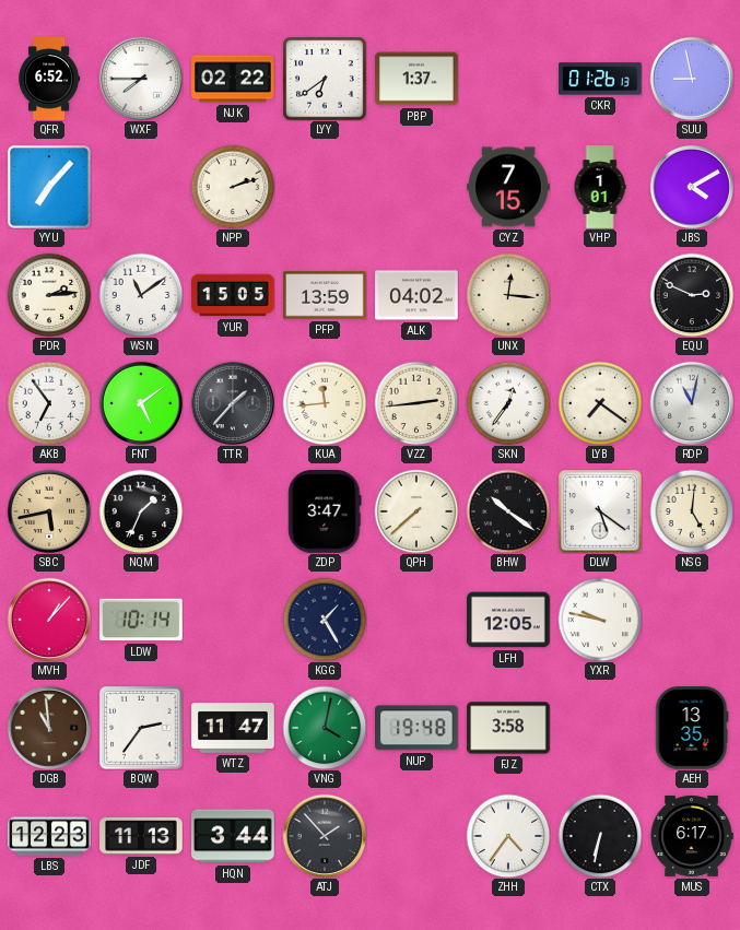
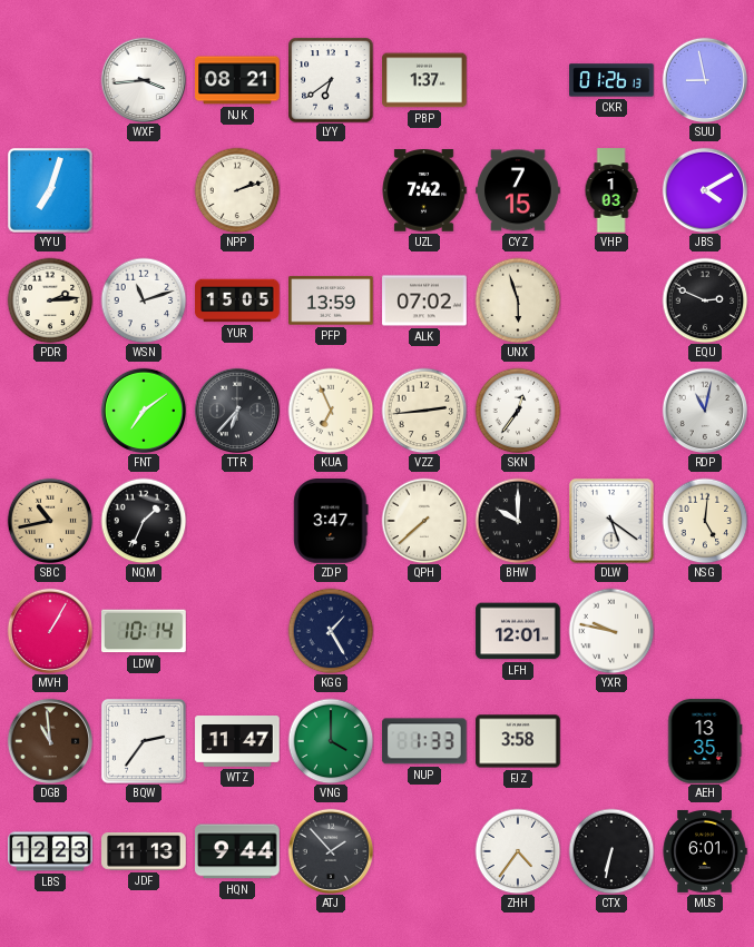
QFR: 6:52 -> none (49, 79)
WXF: 7:45 -> 3:44 (143, 79)
NJK: 02:22 -> 08:21 (237, 80)
YYU: 7:07 -> 7:03 (51, 191)
UZL: none -> 7:42 (424, 190)
VHP: 1:01 -> 1:03 (611, 190)
WSN: 11:09 -> 11:12 (144, 300)
ALK: 04:02 -> 07:02 (424, 300)
UNX: 12:16 -> 5:57 (518, 300)
AKB: 6:54 -> none (49, 403)
FNT: 5:09 -> 7:09 (143, 410)
TTR: 1:37 -> 6:37 (236, 410)
KUA: 11:44 -> 6:56 (331, 411)
LYB: 7:21 -> none (600, 403)
SBC: 5:43 -> 10:43 (49, 520)
BHW: 10:21 -> 10:00 (518, 521)
MVH: 1:07 -> 1:05 (49, 630)
LFH: 12:05 -> 12:01 (518, 631)
VNG: 4:02 -> 4:00 (331, 741)
NUP: 19:48 -> 1:33 (425, 741)
HQN: 3:44 -> 9:44 (238, 851)
MUS: 6:17 -> 6:01 (705, 851)
